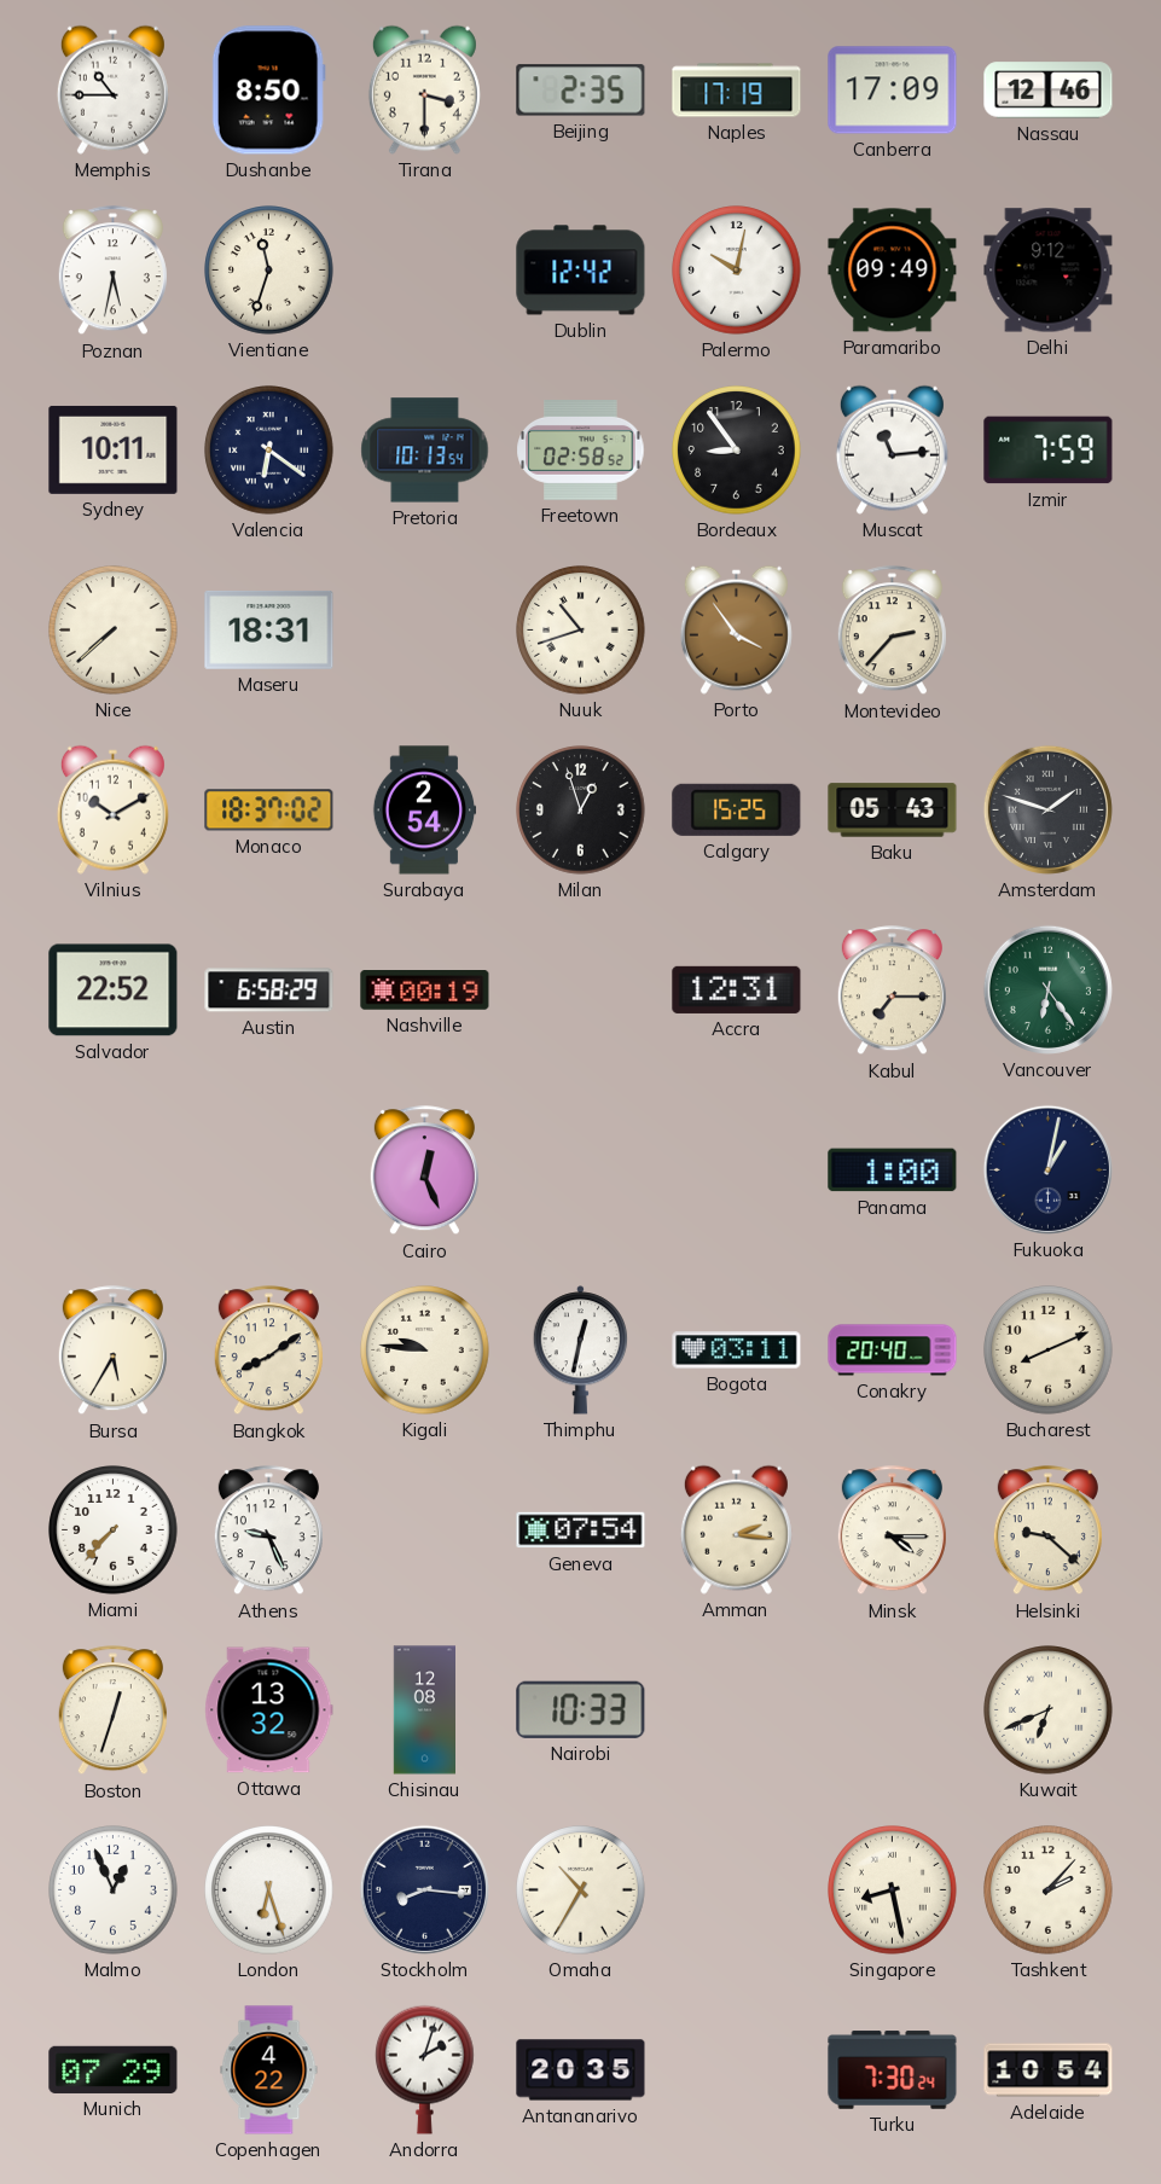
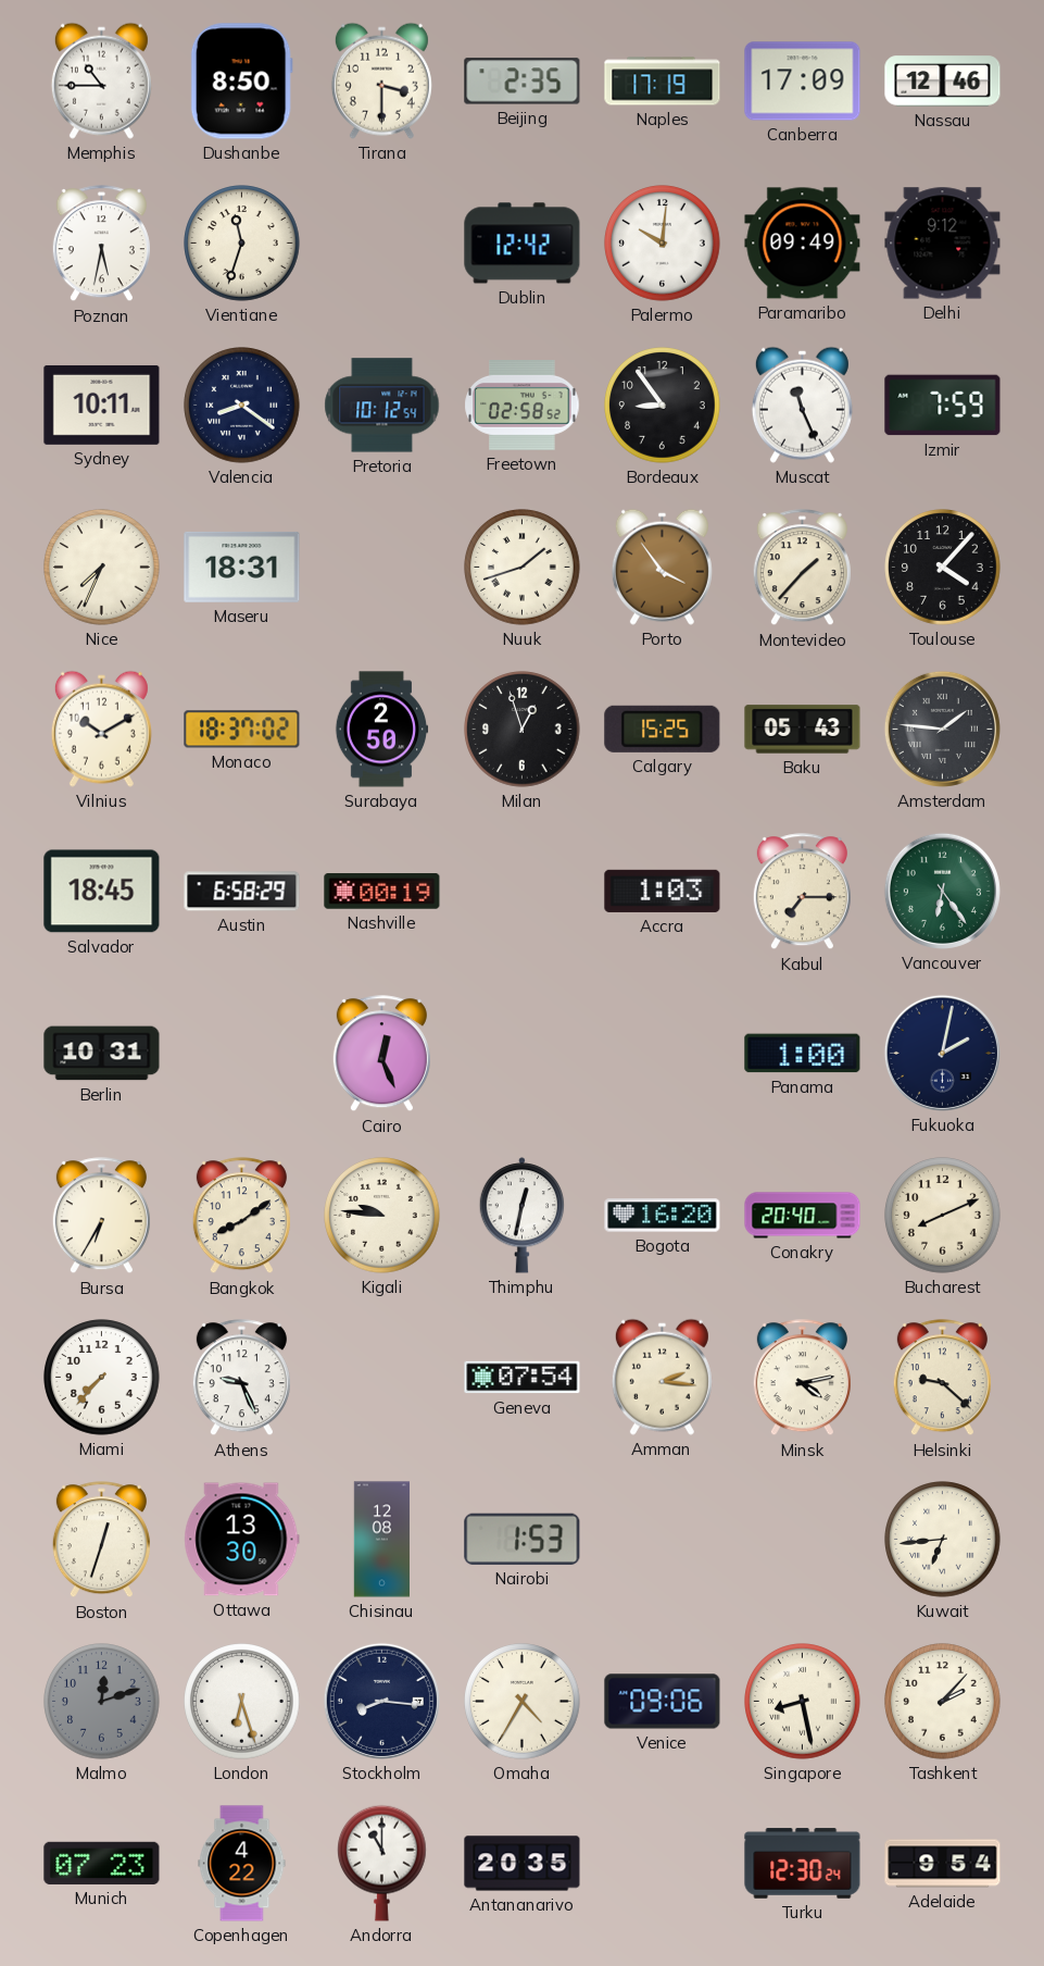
Palermo: 10:02 -> 10:01 (663, 244)
Valencia: 6:21 -> 8:21 (242, 406)
Pretoria: 10:13 -> 10:12 (382, 406)
Muscat: 11:14 -> 11:26 (802, 405)
Nice: 7:38 -> 7:34 (102, 568)
Nuuk: 10:42 -> 1:42 (523, 568)
Montevideo: 2:37 -> 1:37 (802, 568)
Toulouse: none -> 4:07 (943, 568)
Surabaya: 2:54 -> 2:50 (381, 730)
Amsterdam: 1:48 -> 1:46 (942, 729)
Salvador: 22:52 -> 18:45 (102, 892)
Accra: 12:31 -> 1:03 (663, 891)
Berlin: none -> 10:31 (102, 1054)
Fukuoka: 1:02 -> 2:02 (942, 1053)
Bursa: 5:35 -> 6:35 (101, 1216)
Bogota: 03:11 -> 16:20 (663, 1216)
Minsk: 4:15 -> 4:13 (802, 1378)
Ottawa: 13:32 -> 13:30 (242, 1540)
Nairobi: 10:33 -> 1:53 (523, 1539)
Kuwait: 6:41 -> 6:44 (943, 1540)
Malmo: 12:56 -> 12:12 (102, 1702)
Malmo dial: white -> grey (102, 1702)
Omaha: 10:35 -> 4:35 (523, 1702)
Venice: none -> 09:06 (663, 1702)
Munich: 07:29 -> 07:23 (102, 1863)
Andorra: 2:03 -> 11:00 (382, 1863)
Turku: 7:30 -> 12:30 (803, 1864)
Adelaide: 10:54 -> 9:54 (943, 1864)
